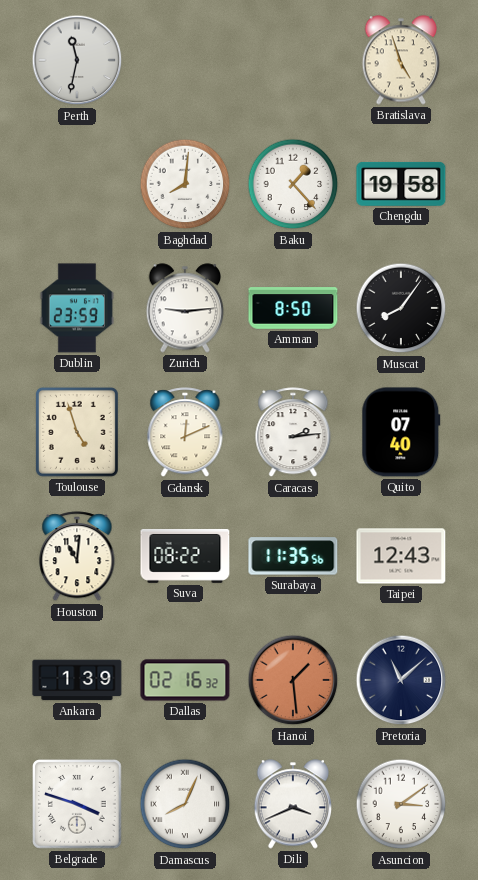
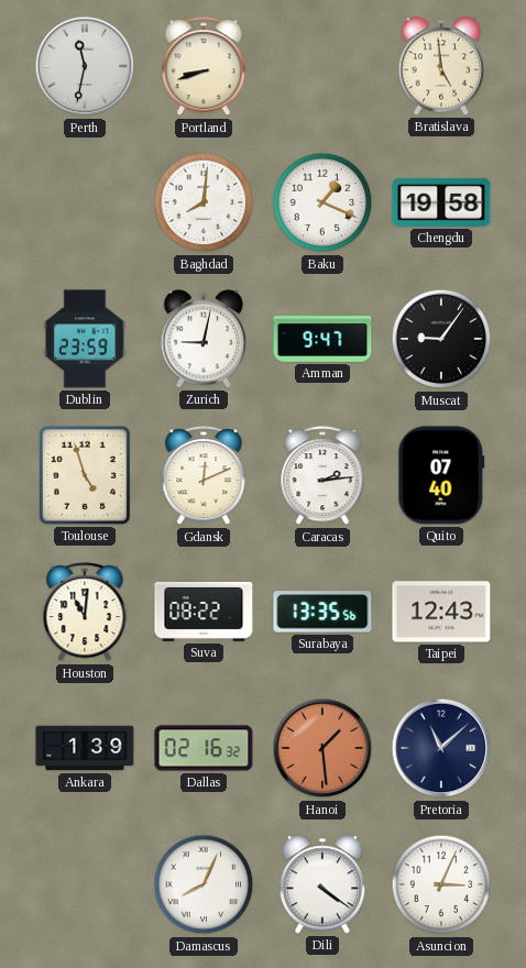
Portland: none -> 8:42 (204, 67)
Bratislava: 4:57 -> 4:59 (441, 66)
Baku: 1:23 -> 1:19 (322, 202)
Zurich: 9:14 -> 9:02 (204, 339)
Amman: 8:50 -> 9:47 (322, 339)
Muscat: 8:06 -> 9:06 (441, 339)
Surabaya: 11:35 -> 13:35 (322, 612)
Belgrade: 3:48 -> none (78, 805)
Dili: 3:41 -> 4:21 (322, 884)
Asuncion: 3:09 -> 3:04 (441, 884)
